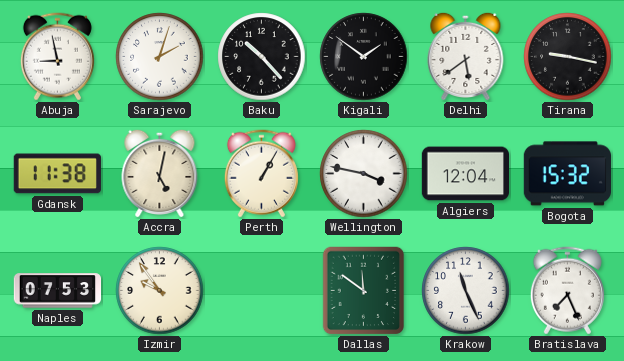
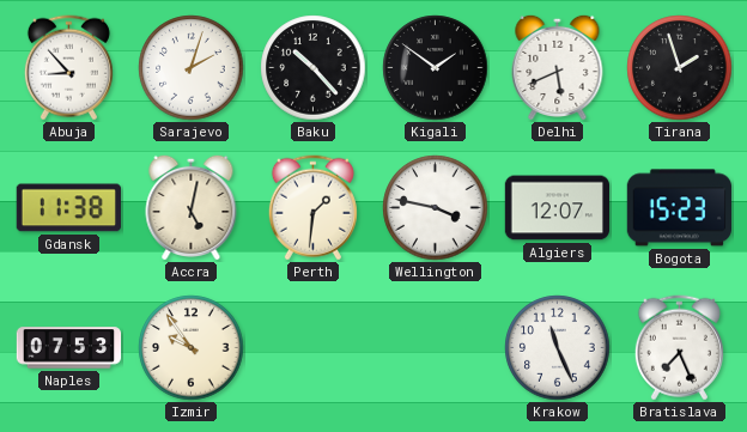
Abuja: 8:58 -> 8:53 (68, 68)
Delhi: 5:39 -> 5:41 (558, 67)
Tirana: 9:17 -> 1:57 (680, 68)
Perth: 1:05 -> 1:31 (312, 208)
Algiers: 12:04 -> 12:07 (557, 208)
Bogota: 15:32 -> 15:23 (679, 208)
Dallas: 11:51 -> none (364, 291)
